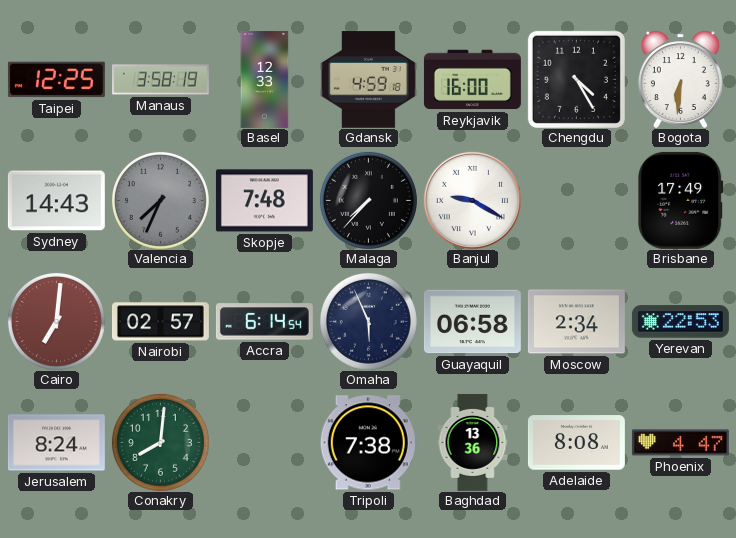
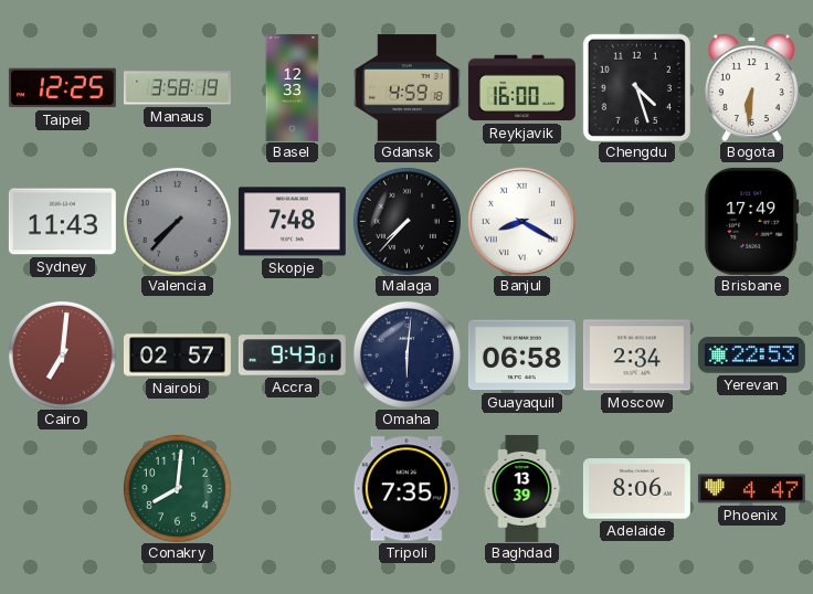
Chengdu: 4:25 -> 4:27 (636, 87)
Sydney: 14:43 -> 11:43 (62, 222)
Valencia: 7:34 -> 7:37 (177, 221)
Banjul: 9:20 -> 8:20 (521, 221)
Accra: 6:14 -> 9:43 (292, 356)
Omaha: 5:56 -> 6:01 (406, 354)
Jerusalem: 8:24 -> none (56, 443)
Tripoli: 7:38 -> 7:35 (406, 489)
Baghdad: 13:36 -> 13:39 (522, 488)
Adelaide: 8:08 -> 8:06 (636, 489)
